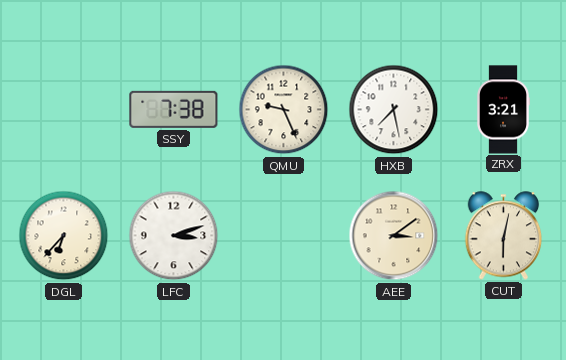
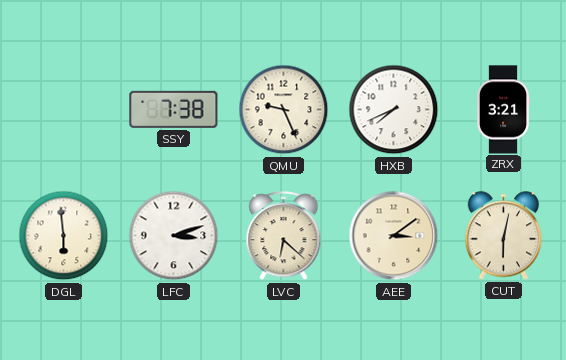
HXB: 7:28 -> 7:41 (394, 110)
DGL: 6:37 -> 5:59 (64, 236)
LVC: none -> 6:22 (284, 236)
